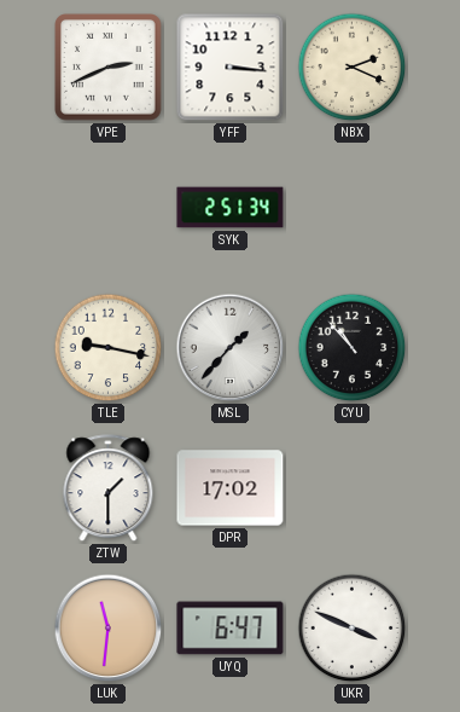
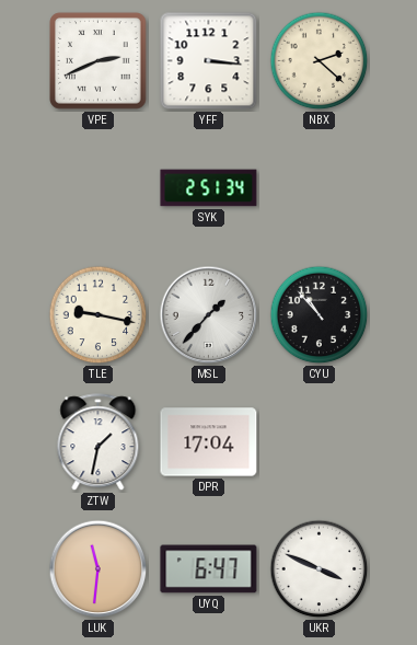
NBX: 2:19 -> 2:22 (320, 61)
ZTW: 1:30 -> 1:32 (99, 442)
DPR: 17:02 -> 17:04 (209, 442)
